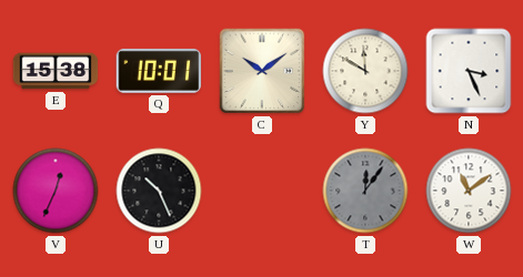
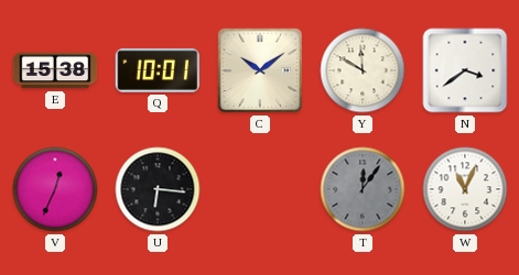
N: 3:26 -> 3:39 (465, 70)
U: 10:26 -> 6:16 (158, 189)
W: 11:09 -> 11:04 (465, 189)
